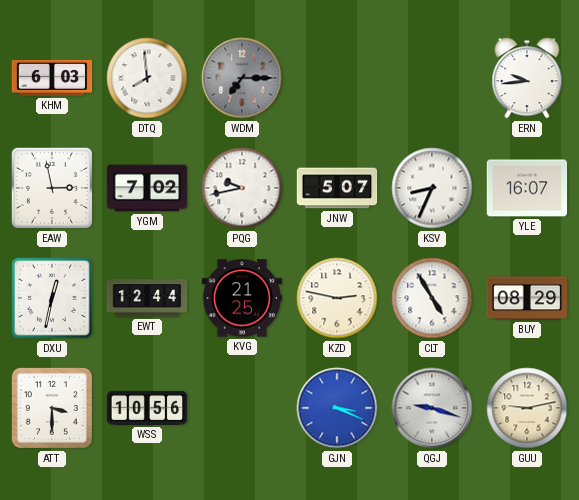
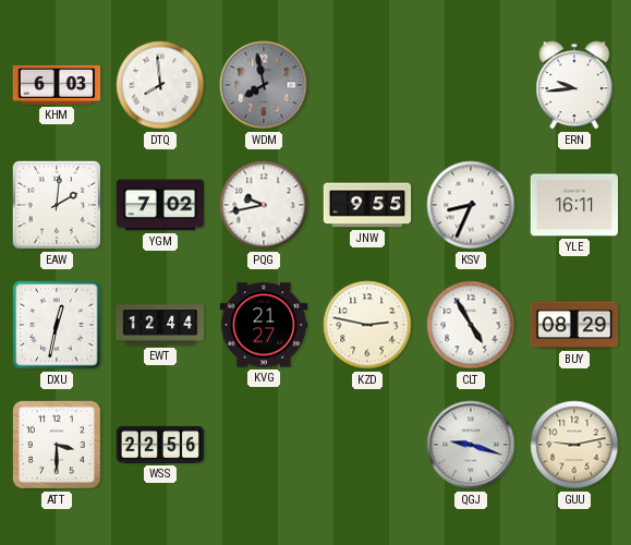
WDM: 7:15 -> 7:58 (264, 85)
EAW: 2:58 -> 2:01 (57, 205)
JNW: 5:07 -> 9:55 (367, 205)
YLE: 16:07 -> 16:11 (574, 205)
KVG: 21:25 -> 21:27 (264, 325)
WSS: 10:56 -> 22:56 (160, 445)
GJN: 3:19 -> none (337, 408)
